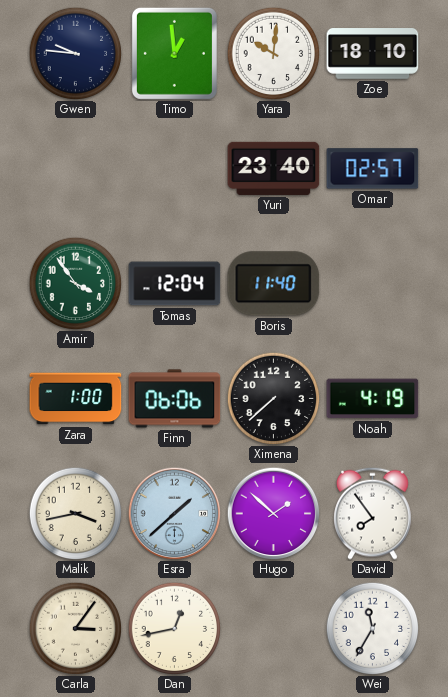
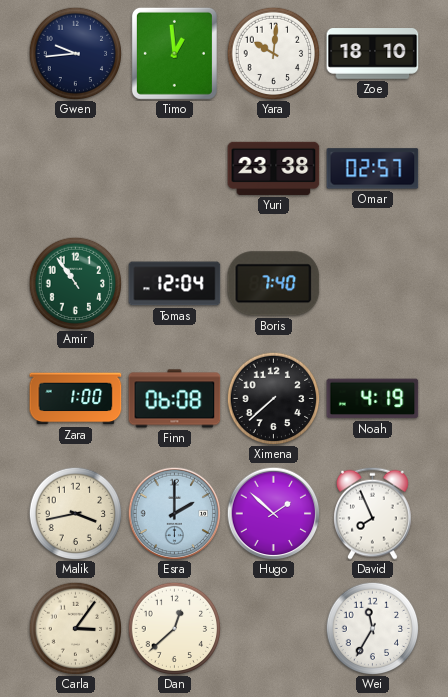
Gwen: 9:46 -> 9:44 (75, 53)
Yuri: 23:40 -> 23:38 (274, 168)
Amir: 3:54 -> 10:54 (75, 283)
Boris: 11:40 -> 7:40 (274, 284)
Finn: 06:06 -> 06:08 (175, 399)
Esra: 1:38 -> 2:00 (174, 513)
David: 7:54 -> 7:56 (373, 513)
Dan: 12:43 -> 12:38 (174, 628)
